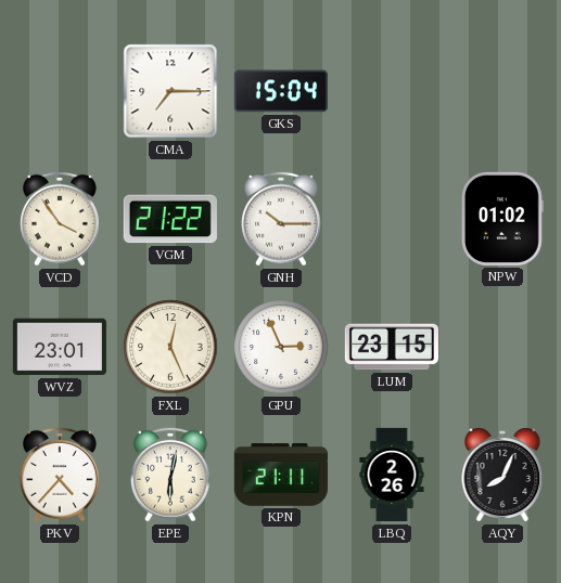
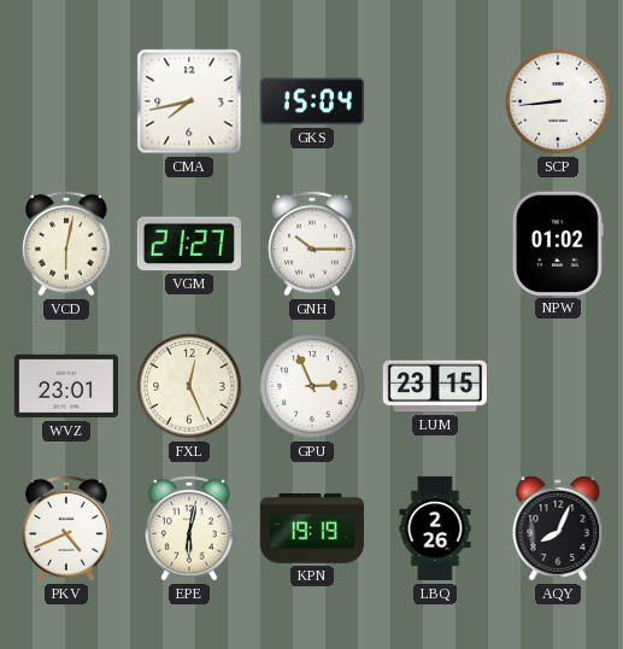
CMA: 7:15 -> 7:43 (189, 101)
SCP: none -> 8:44 (558, 101)
VCD: 3:54 -> 6:02 (66, 244)
VGM: 21:22 -> 21:27 (189, 244)
PKV: 4:37 -> 4:41 (66, 528)
KPN: 21:11 -> 19:19 (312, 530)
